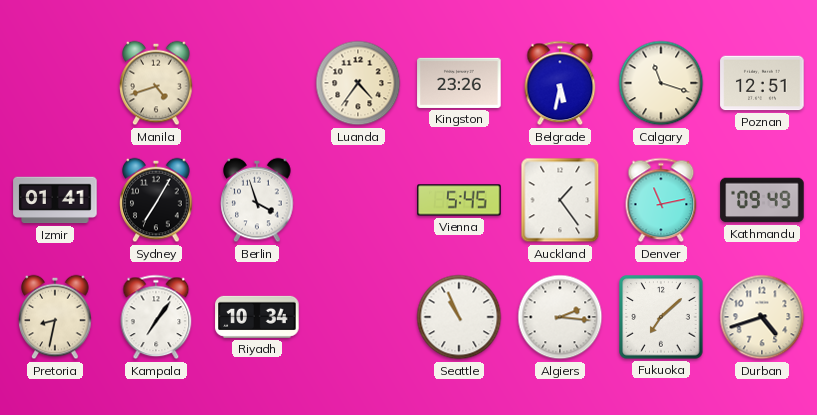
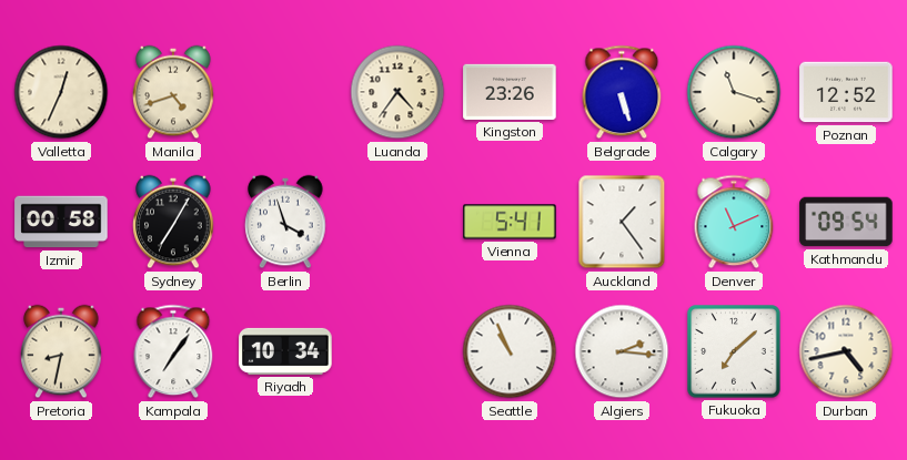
Valletta: none -> 12:34 (61, 92)
Belgrade: 5:32 -> 5:27 (622, 92)
Poznan: 12:51 -> 12:52 (846, 92)
Izmir: 01:41 -> 00:58 (61, 222)
Vienna: 5:45 -> 5:41 (510, 222)
Denver: 11:13 -> 11:11 (734, 222)
Kathmandu: 09:49 -> 09:54 (846, 222)
Durban: 4:42 -> 4:43 (846, 351)
